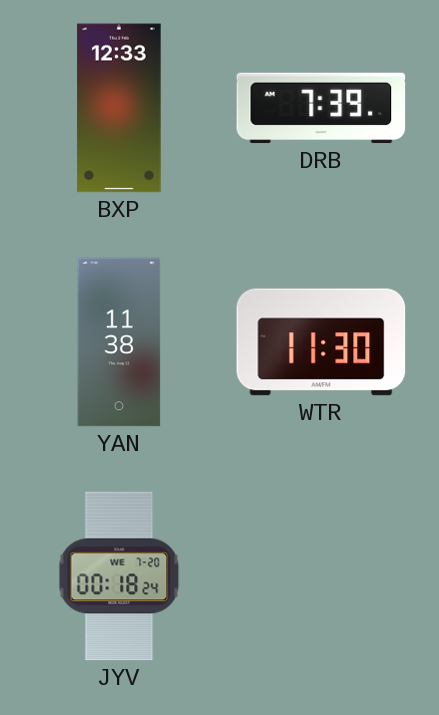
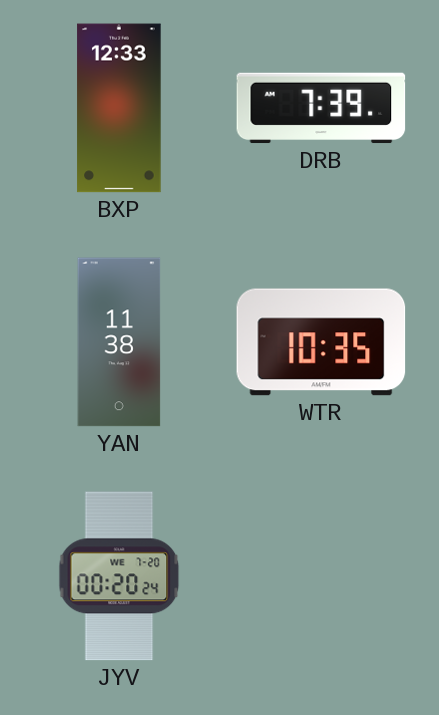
WTR: 11:30 -> 10:35 (321, 342)
JYV: 00:18 -> 00:20 (119, 576)
